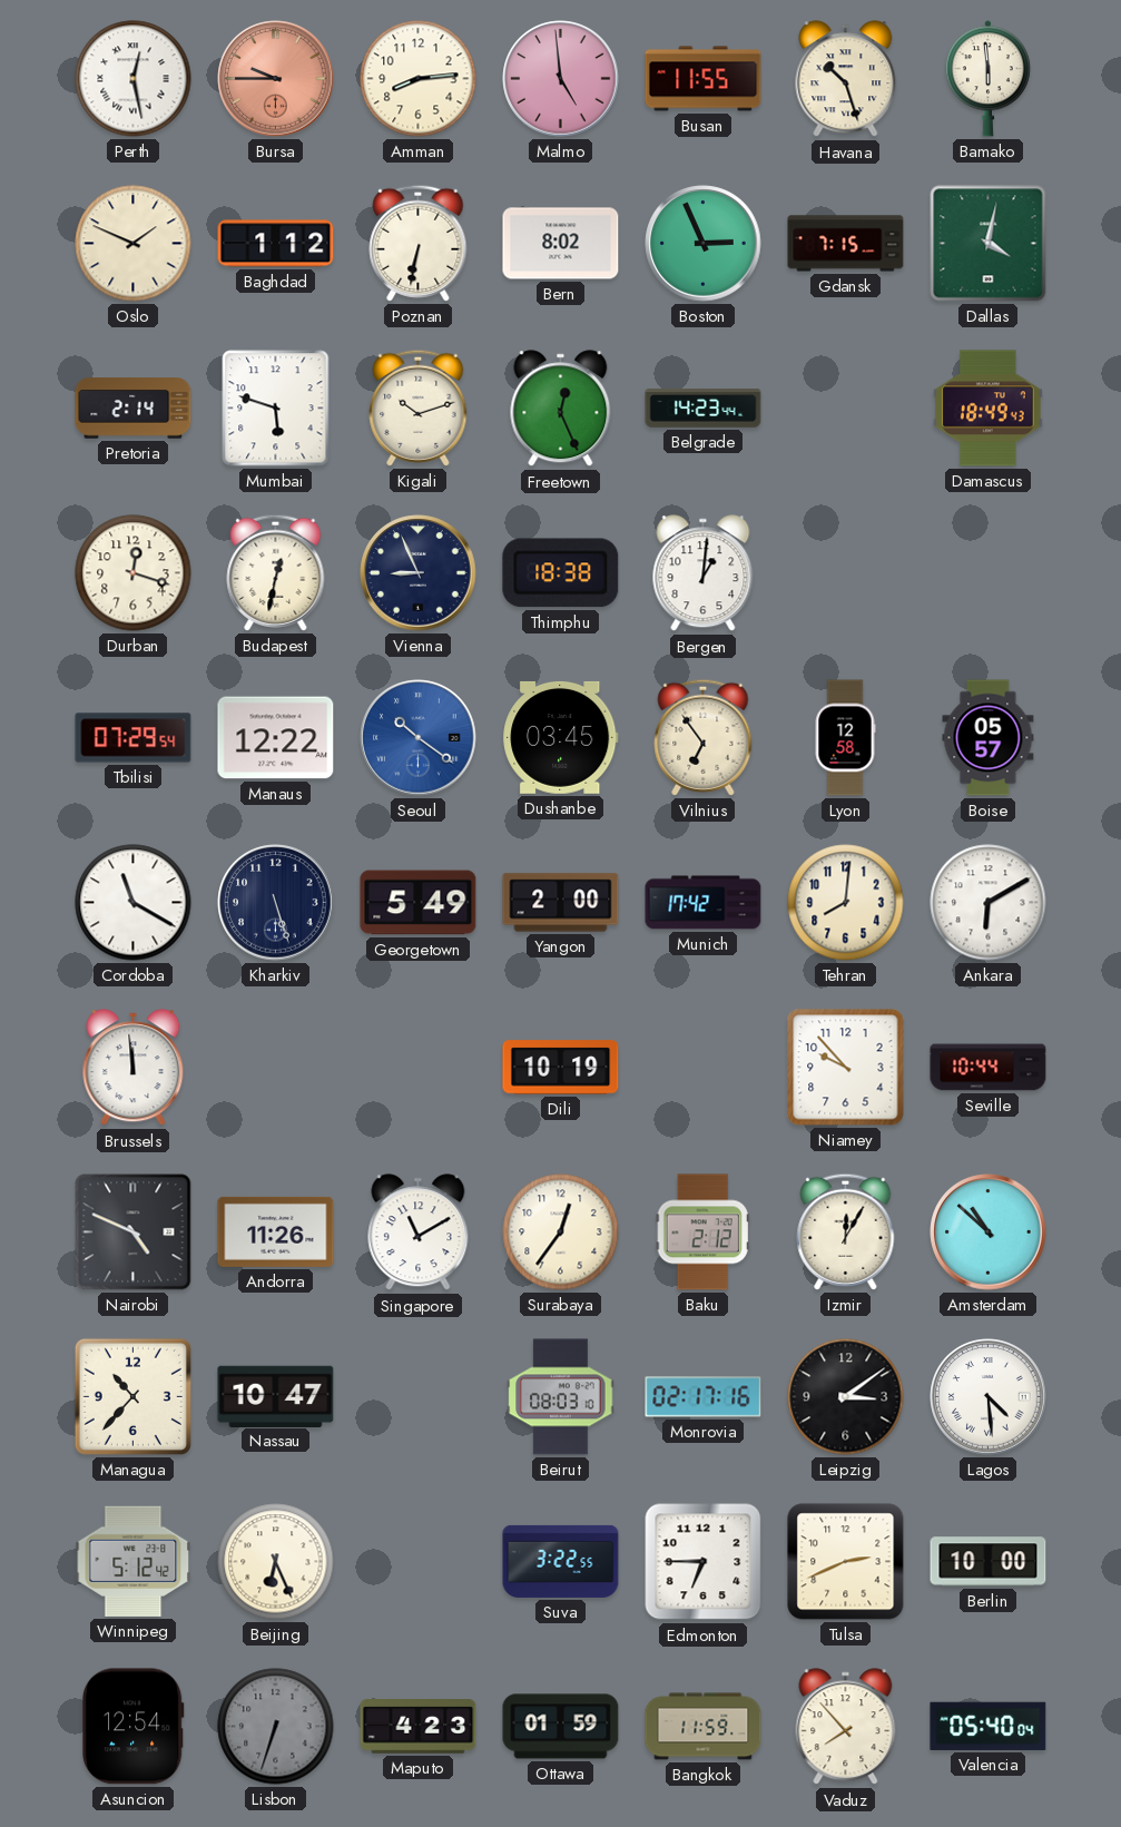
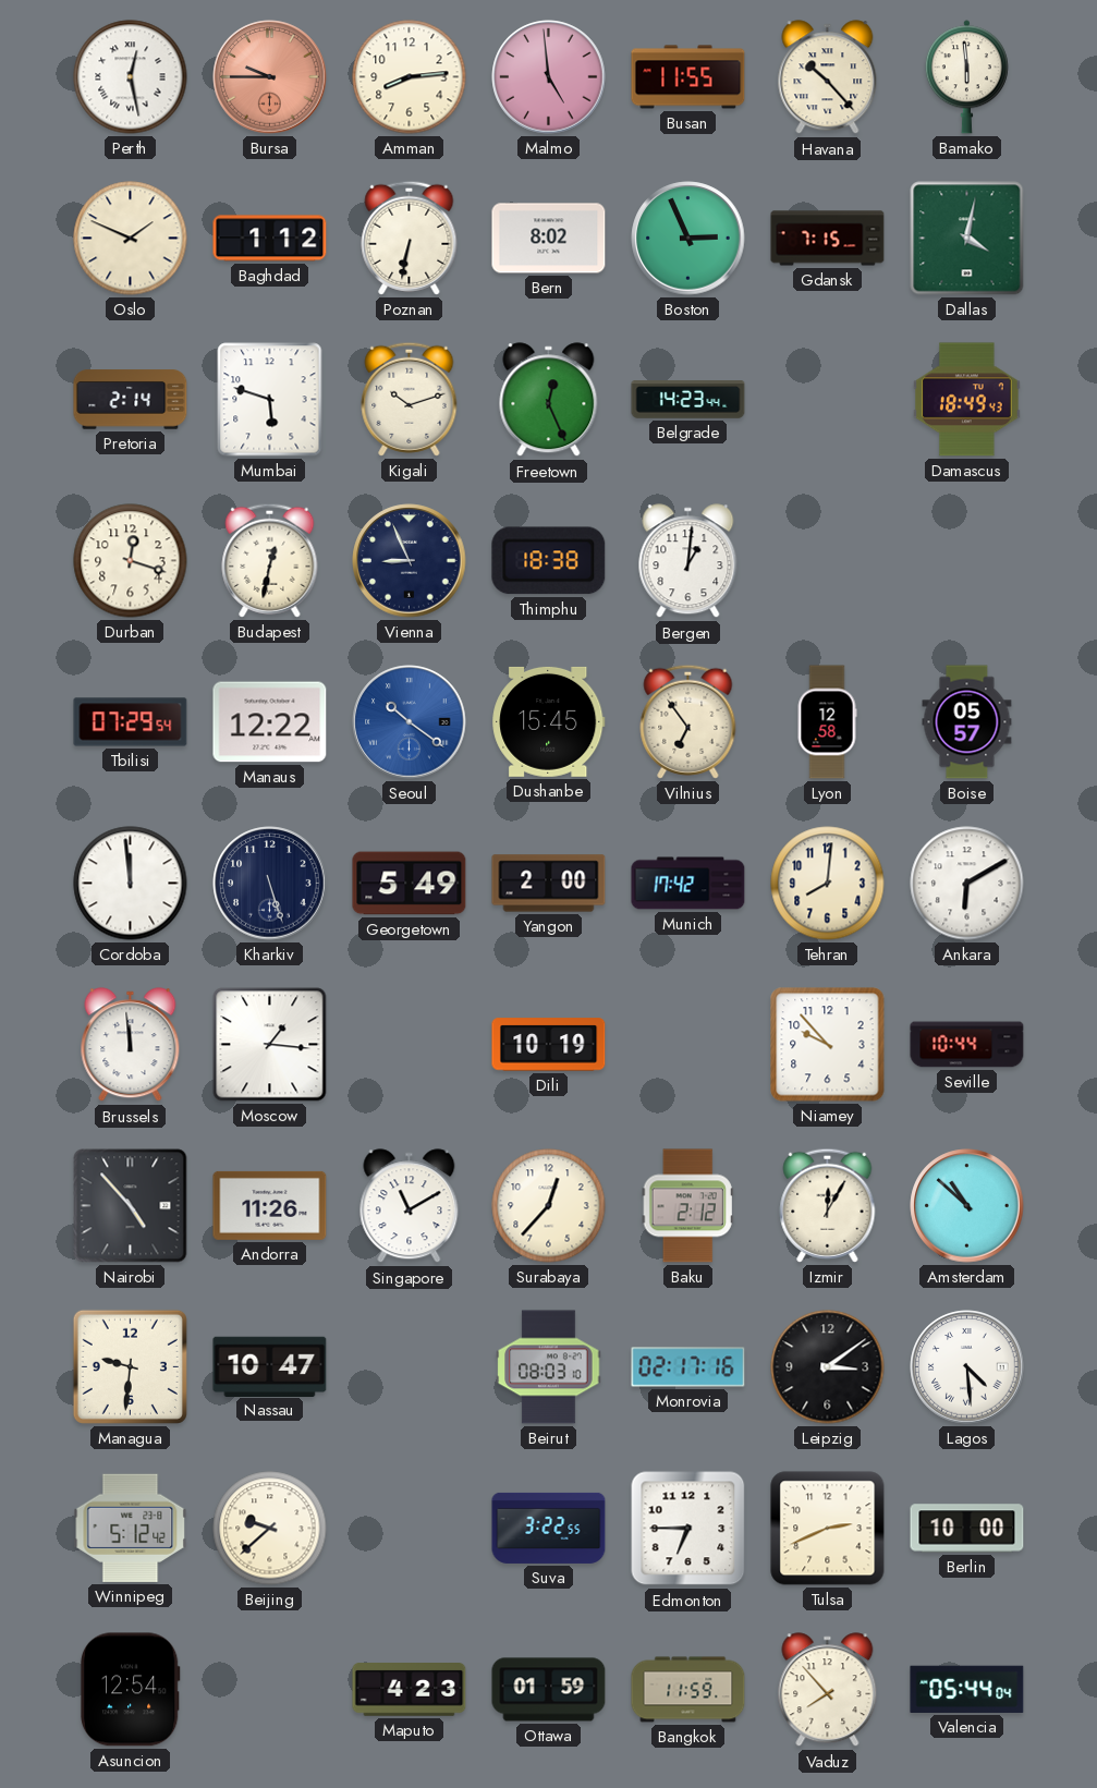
Havana: 10:27 -> 10:23 (828, 77)
Dushanbe: 03:45 -> 15:45 (549, 721)
Cordoba: 11:20 -> 11:59 (131, 884)
Moscow: none -> 1:16 (270, 1045)
Nairobi: 4:49 -> 4:53 (131, 1206)
Surabaya: 12:36 -> 12:37 (549, 1206)
Managua: 10:37 -> 9:31 (130, 1366)
Beijing: 6:26 -> 9:38 (270, 1529)
Lisbon: 6:33 -> none (276, 1727)
Valencia: 05:40 -> 05:44 (967, 1689)
